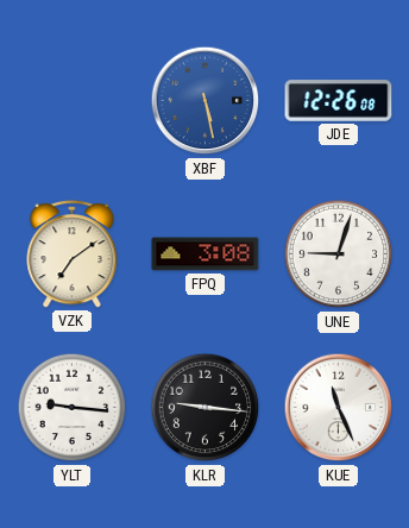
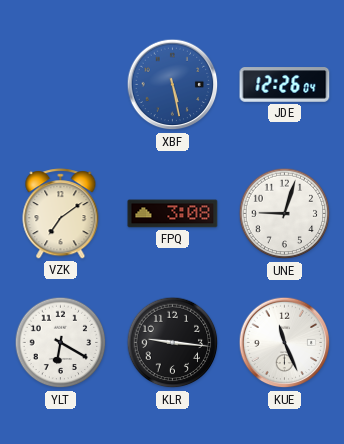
JDE: 12:26:08 -> 12:26:04 (285, 85)
YLT: 9:16 -> 6:20 (61, 343)
